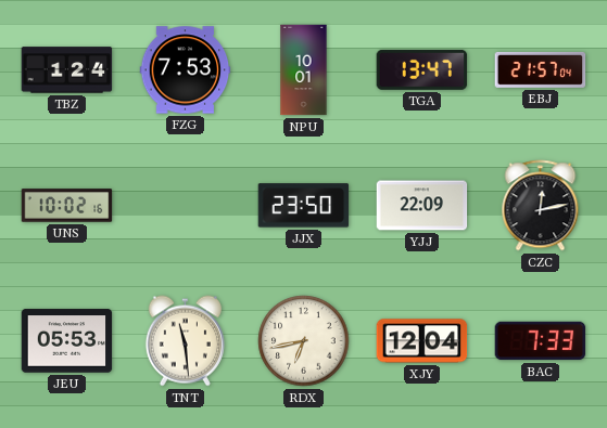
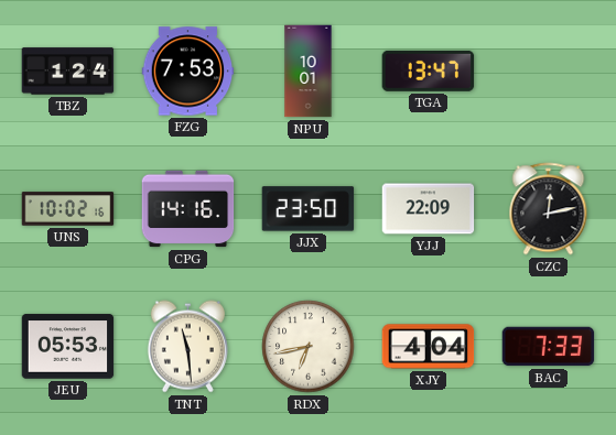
EBJ: 21:57 -> none (541, 69)
CPG: none -> 14:16 (188, 209)
XJY: 12:04 -> 4:04 (429, 347)
